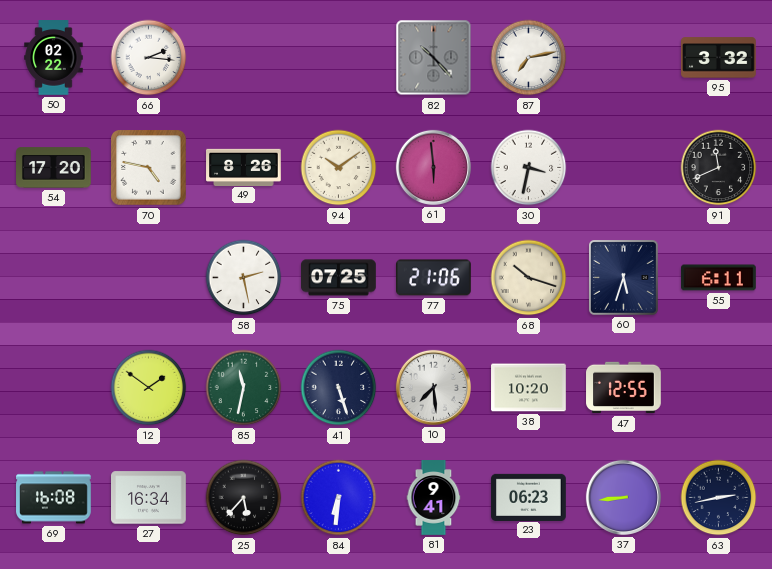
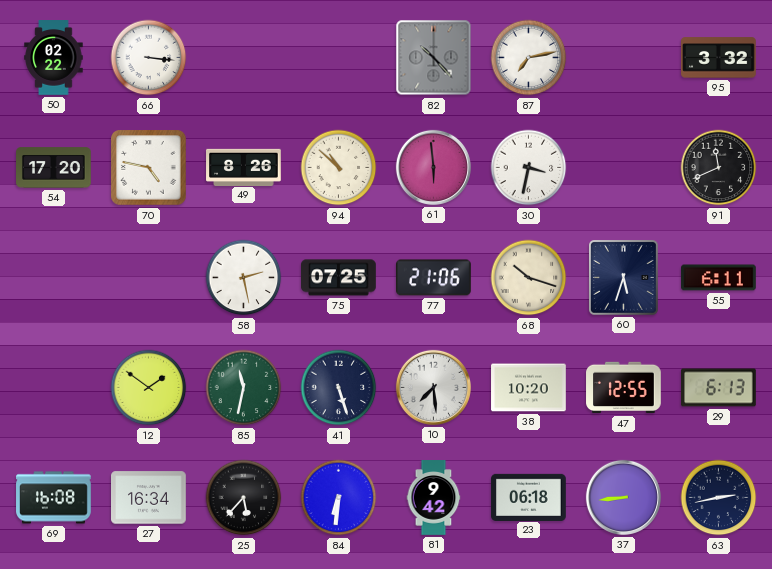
66: 2:16 -> 3:16 (149, 58)
94: 10:09 -> 10:52 (339, 168)
29: none -> 6:13 (719, 388)
81: 9:41 -> 9:42 (434, 498)
23: 06:23 -> 06:18 (529, 497)
